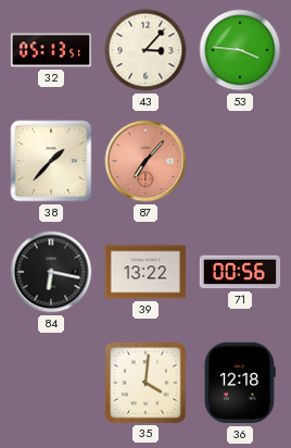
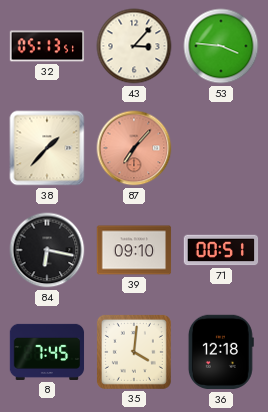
39: 13:22 -> 09:10 (134, 250)
71: 00:56 -> 00:51 (221, 250)
8: none -> 7:45 (47, 352)
